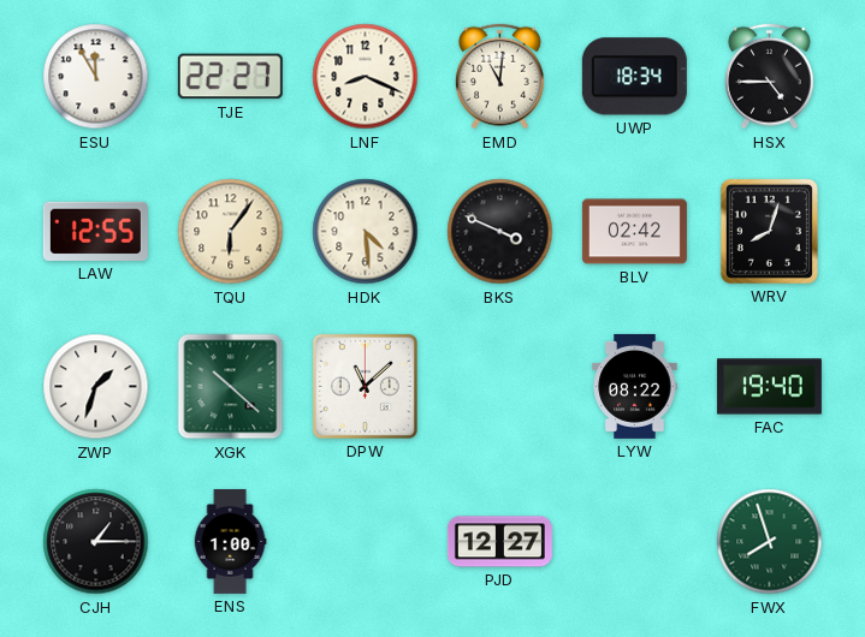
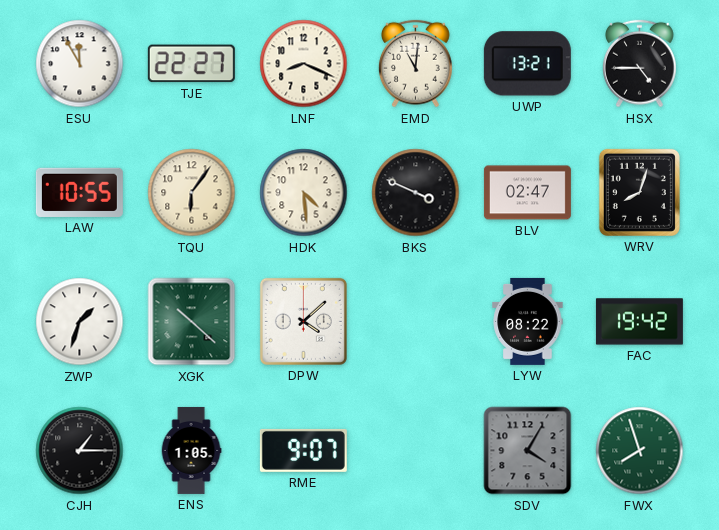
UWP: 18:34 -> 13:21 (527, 64)
LAW: 12:55 -> 10:55 (79, 192)
BLV: 02:42 -> 02:47 (527, 193)
DPW: 11:08 -> 4:08 (303, 321)
FAC: 19:40 -> 19:42 (639, 322)
ENS: 1:00 -> 1:05 (191, 450)
RME: none -> 9:07 (303, 450)
PJD: 12:27 -> none (499, 542)
SDV: none -> 4:05 (528, 451)
